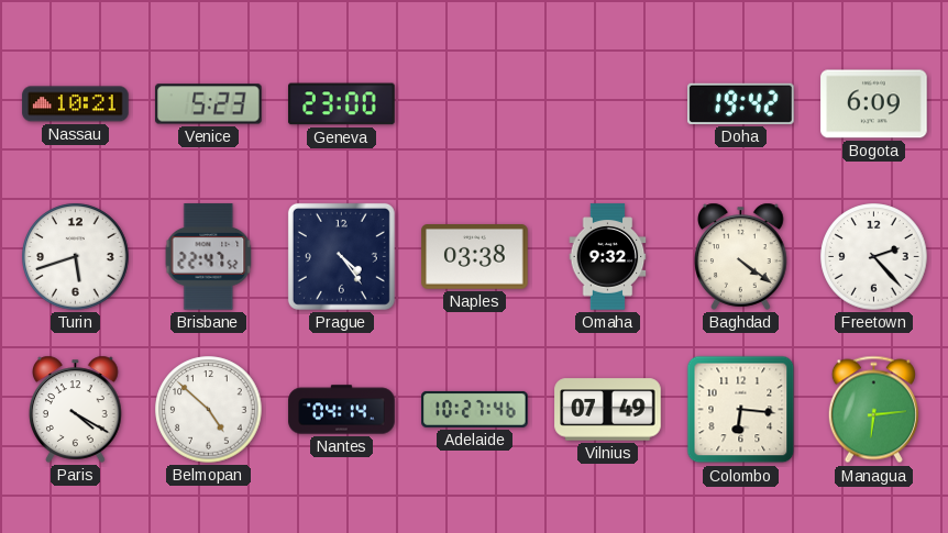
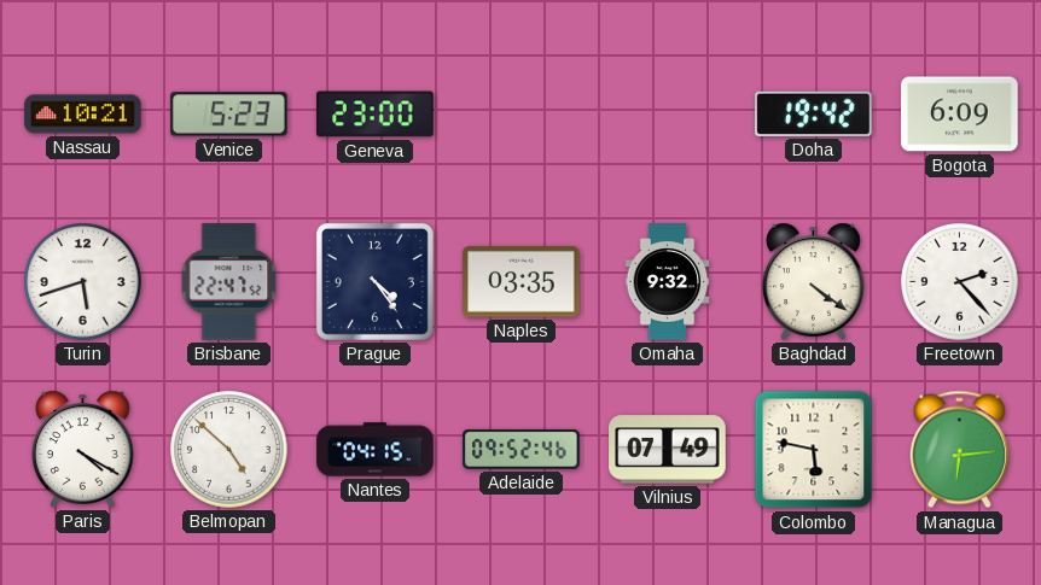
Naples: 03:38 -> 03:35 (522, 282)
Nantes: 04:14 -> 04:15 (376, 450)
Adelaide: 10:27 -> 09:52 (522, 449)
Colombo: 6:16 -> 5:47 (814, 450)
